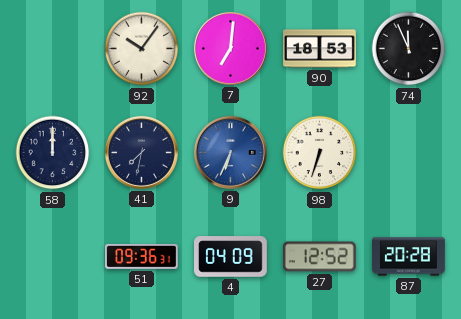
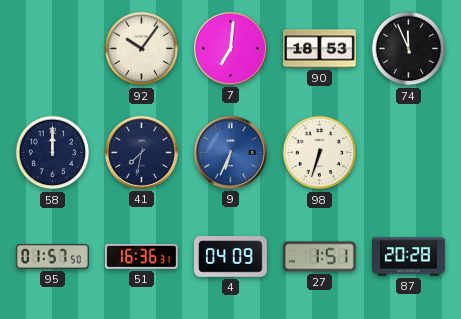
95: none -> 01:57 (53, 257)
51: 09:36 -> 16:36 (142, 256)
27: 12:52 -> 1:51 (320, 257)
